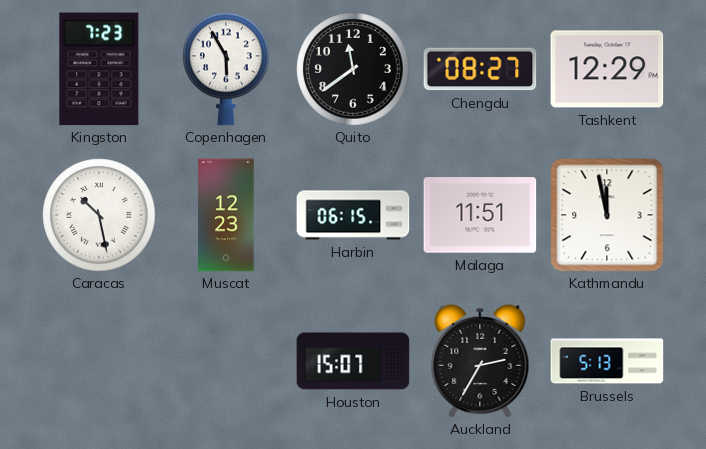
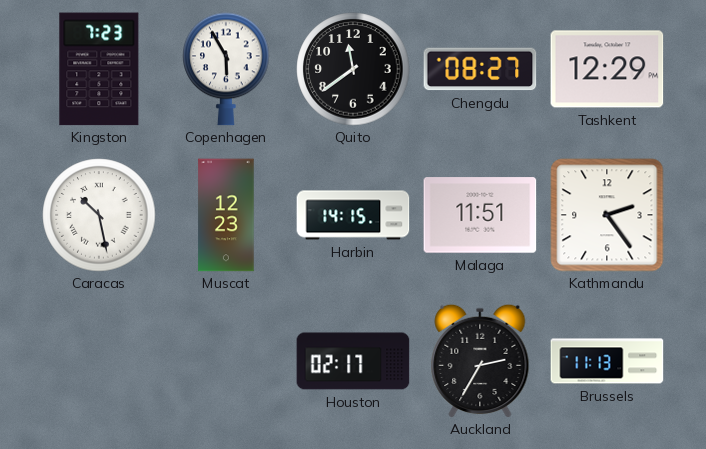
Harbin: 06:15 -> 14:15 (353, 215)
Kathmandu: 11:58 -> 2:24 (607, 215)
Houston: 15:07 -> 02:17 (353, 361)
Brussels: 5:13 -> 11:13 (607, 361)
